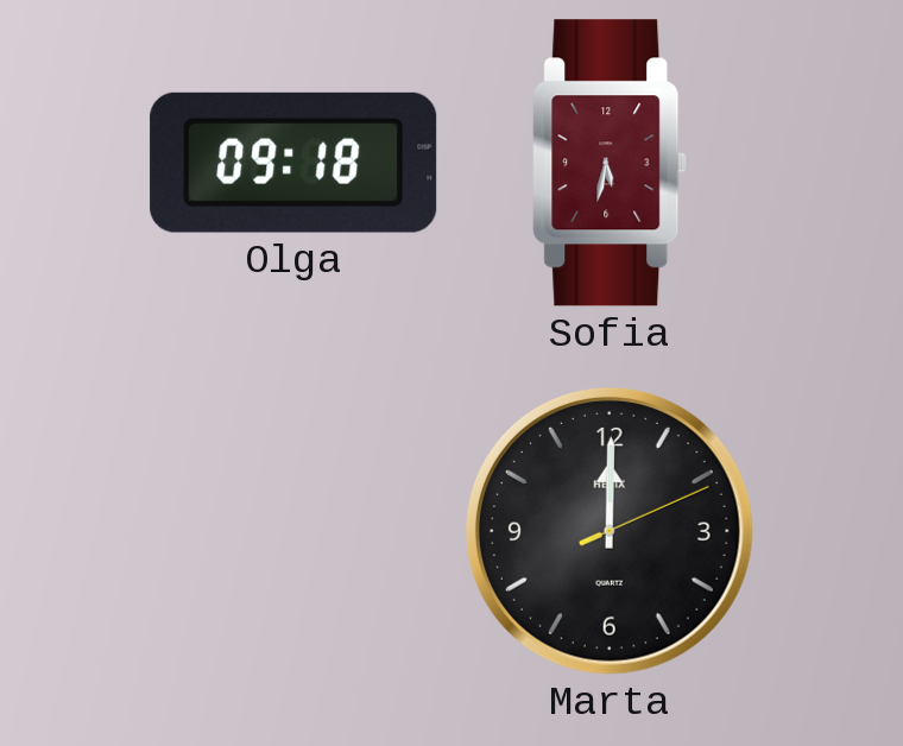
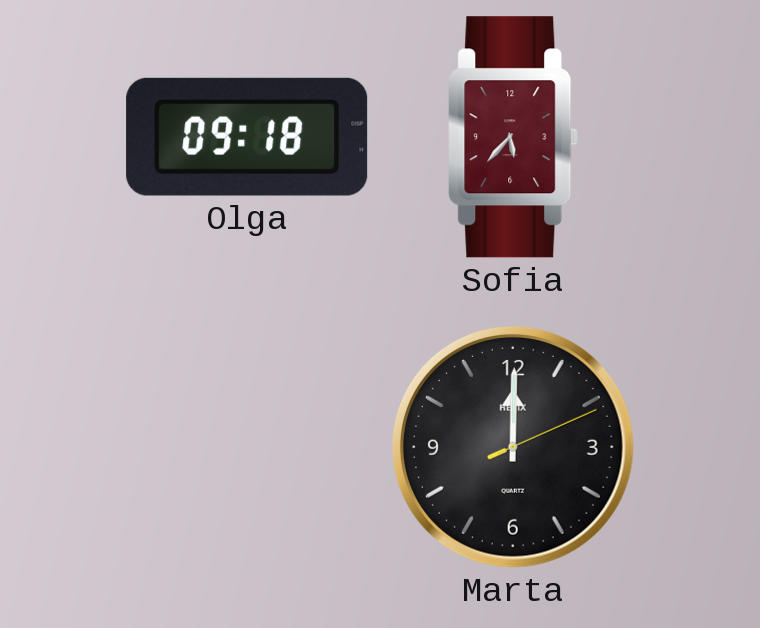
Sofia: 5:32 -> 5:37 (513, 137)
